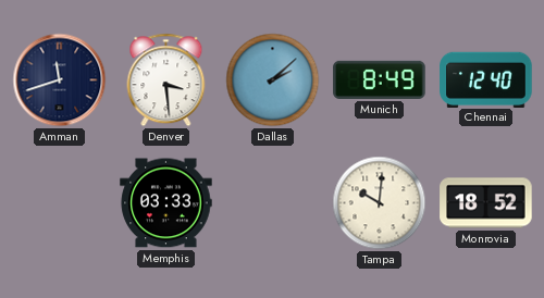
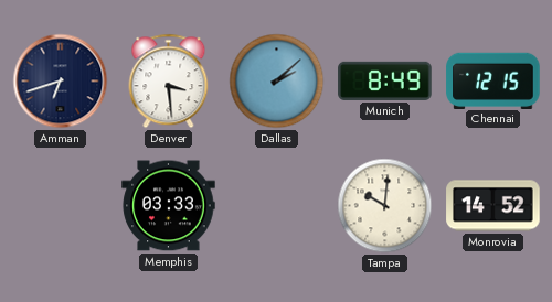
Amman: 11:42 -> 6:42 (61, 82)
Chennai: 12:40 -> 12:15 (493, 80)
Monrovia: 18:52 -> 14:52 (493, 206)
